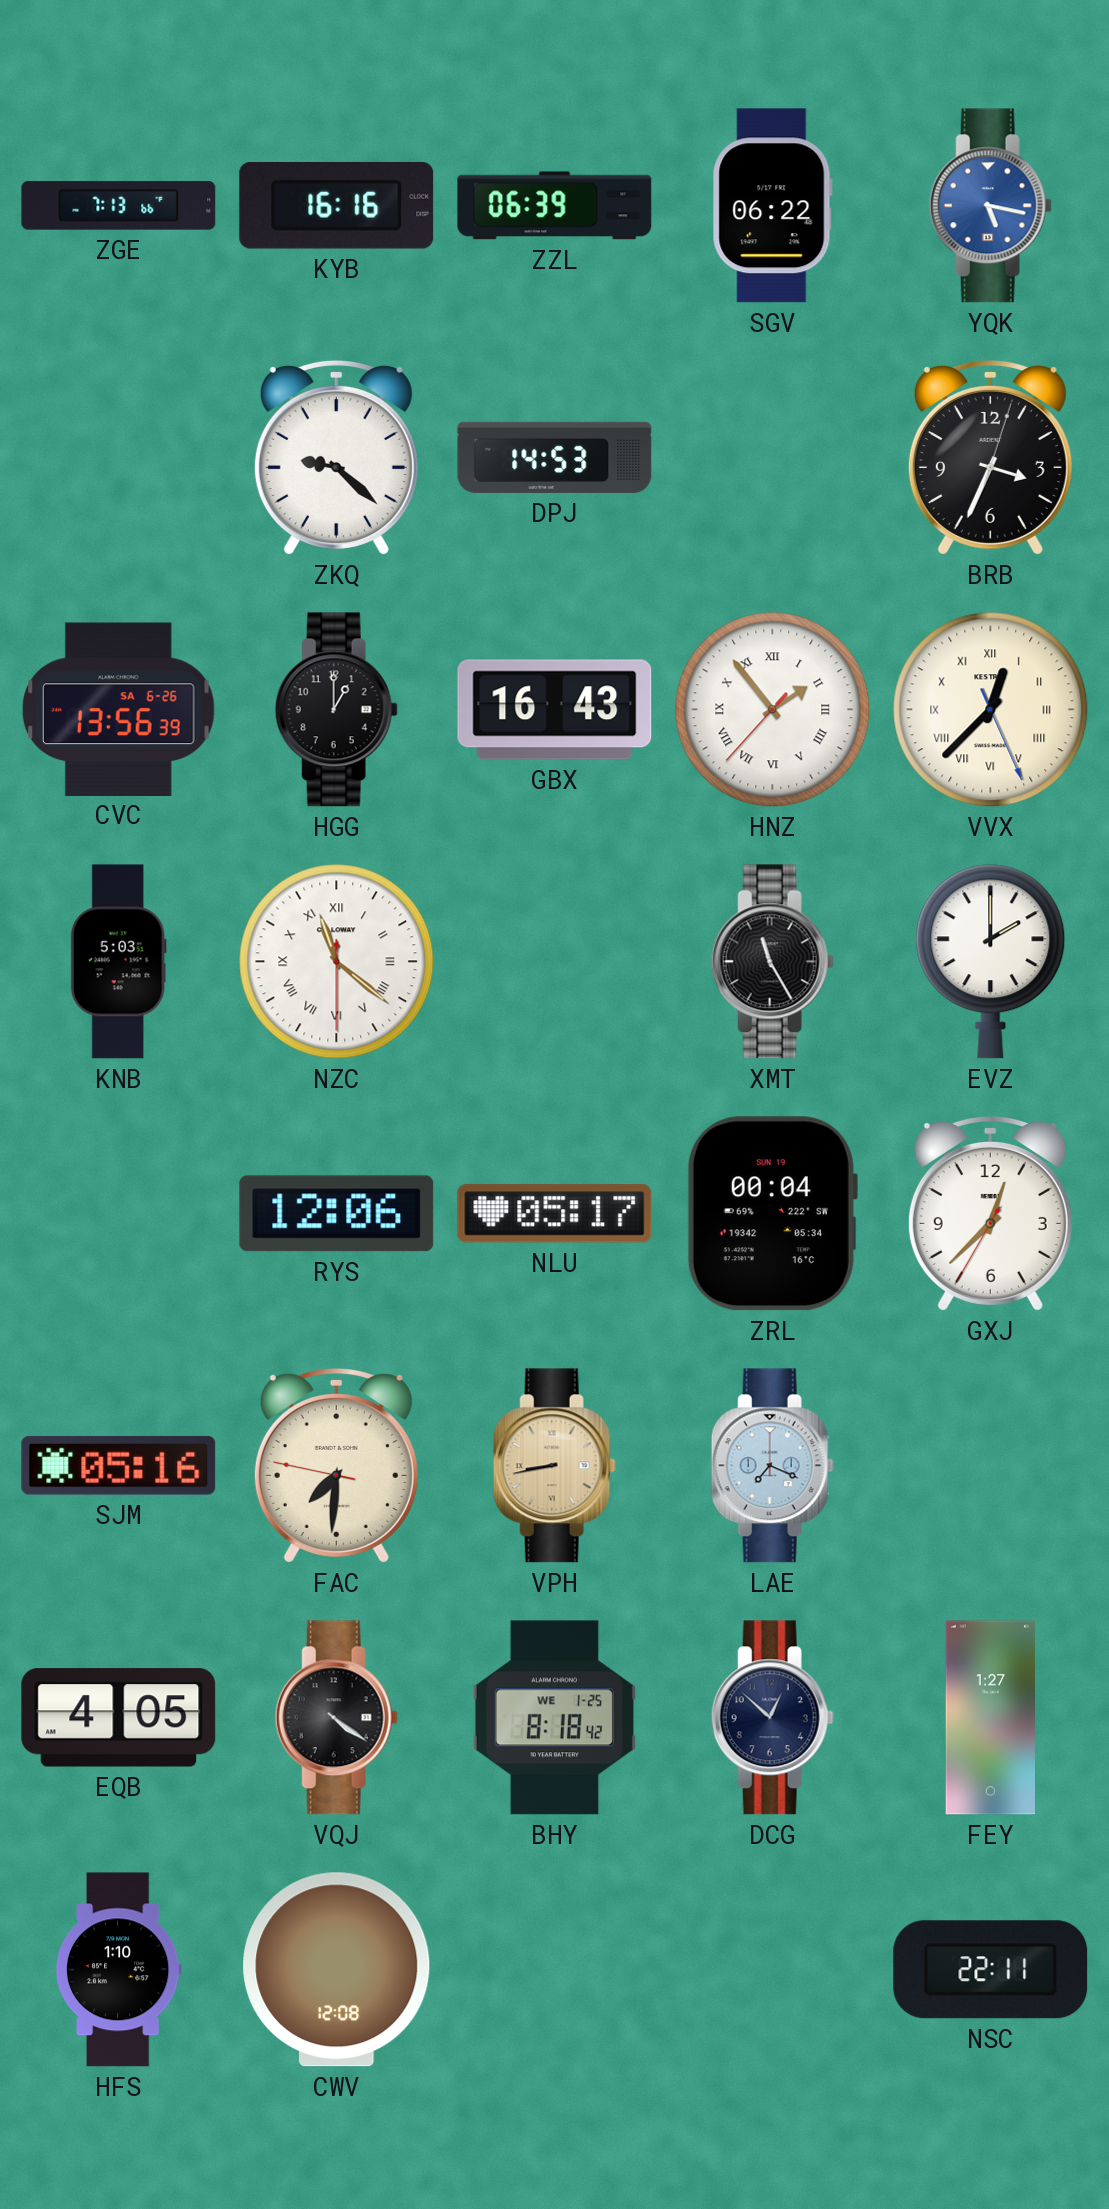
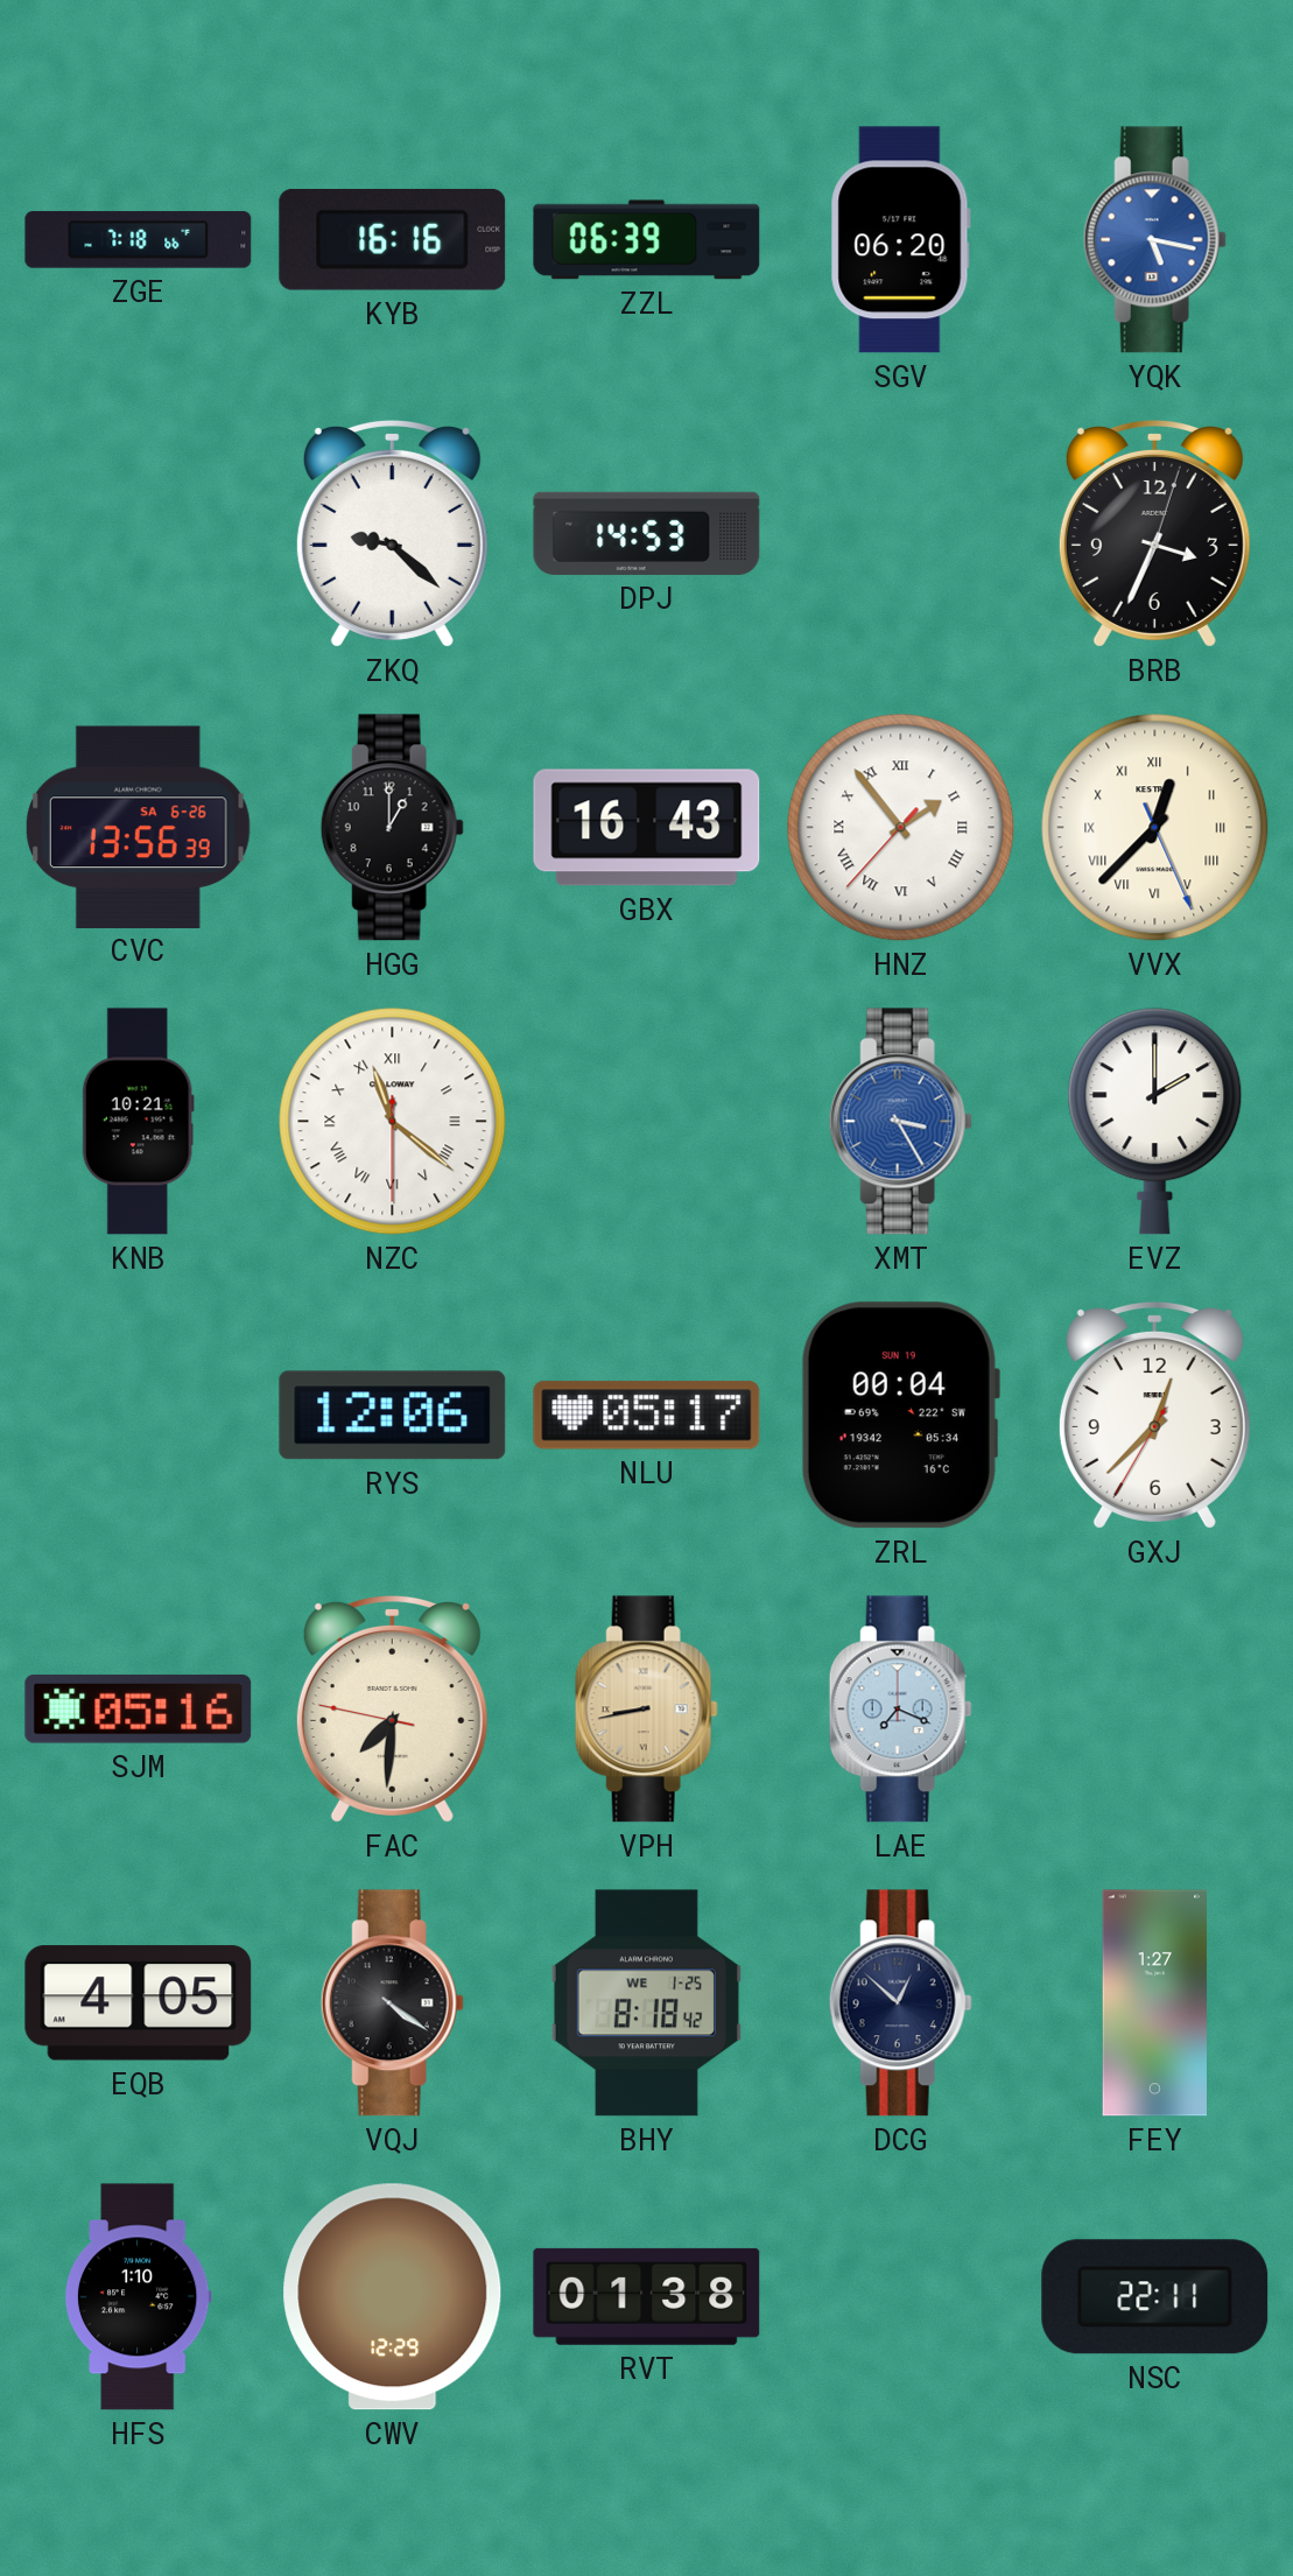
ZGE: 7:13 -> 7:18 (139, 240)
SGV: 06:22 -> 06:20 (900, 240)
KNB: 5:03 -> 10:21 (138, 1122)
XMT: 11:25 -> 3:25 (900, 1122)
XMT dial: black -> blue (900, 1122)
CWV: 12:08 -> 12:29 (393, 2297)
RVT: none -> 01:38 (647, 2296)
